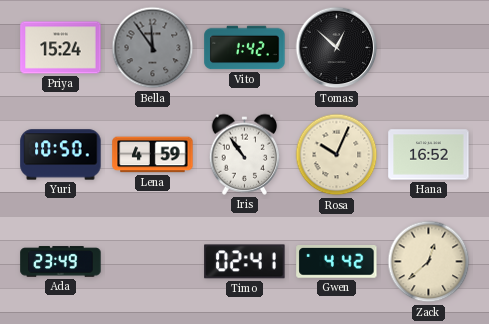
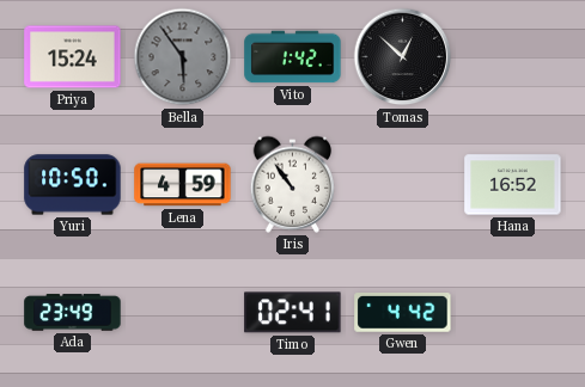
Bella: 11:54 -> 5:54 (183, 57)
Rosa: 10:04 -> none (337, 155)
Zack: 12:38 -> none (429, 262)
